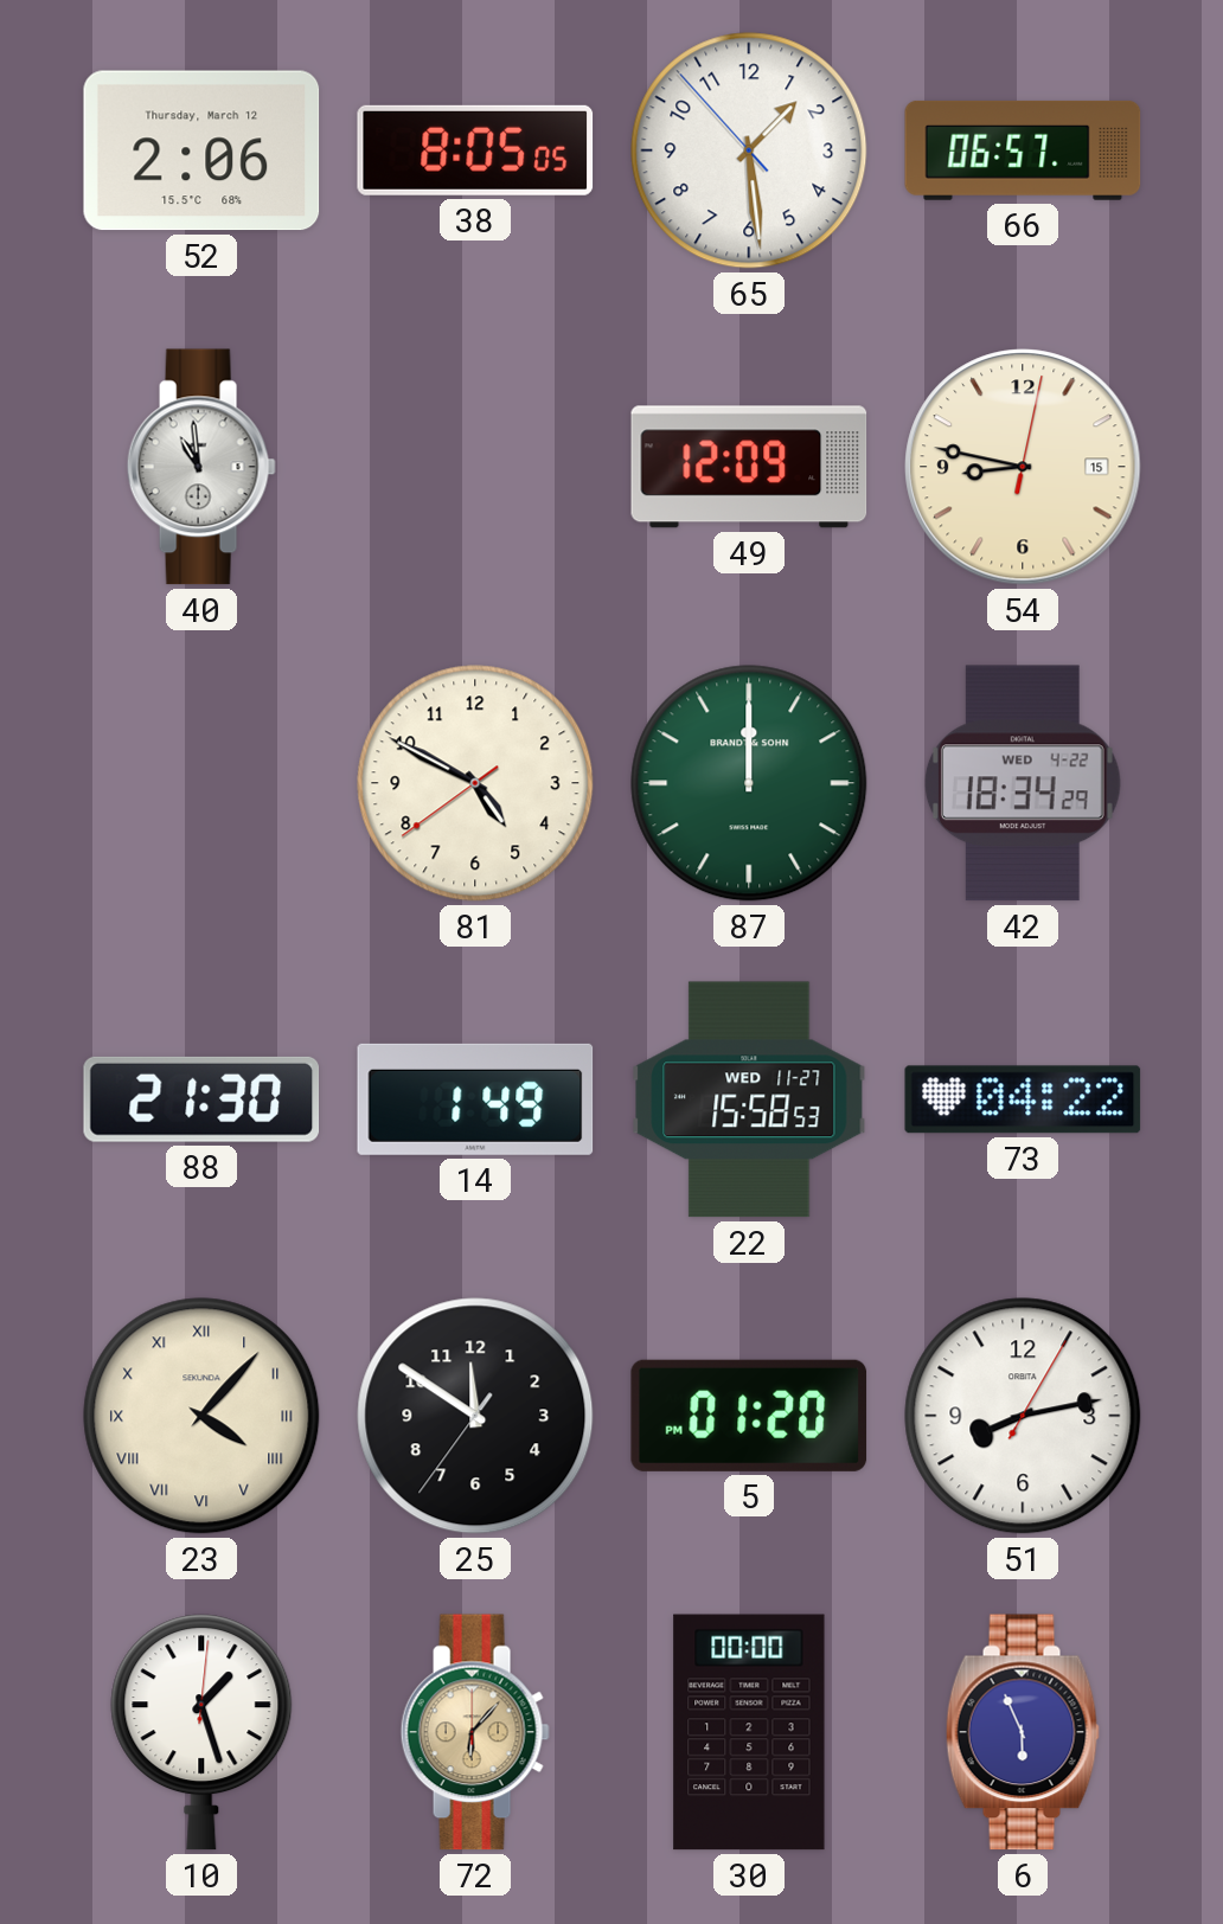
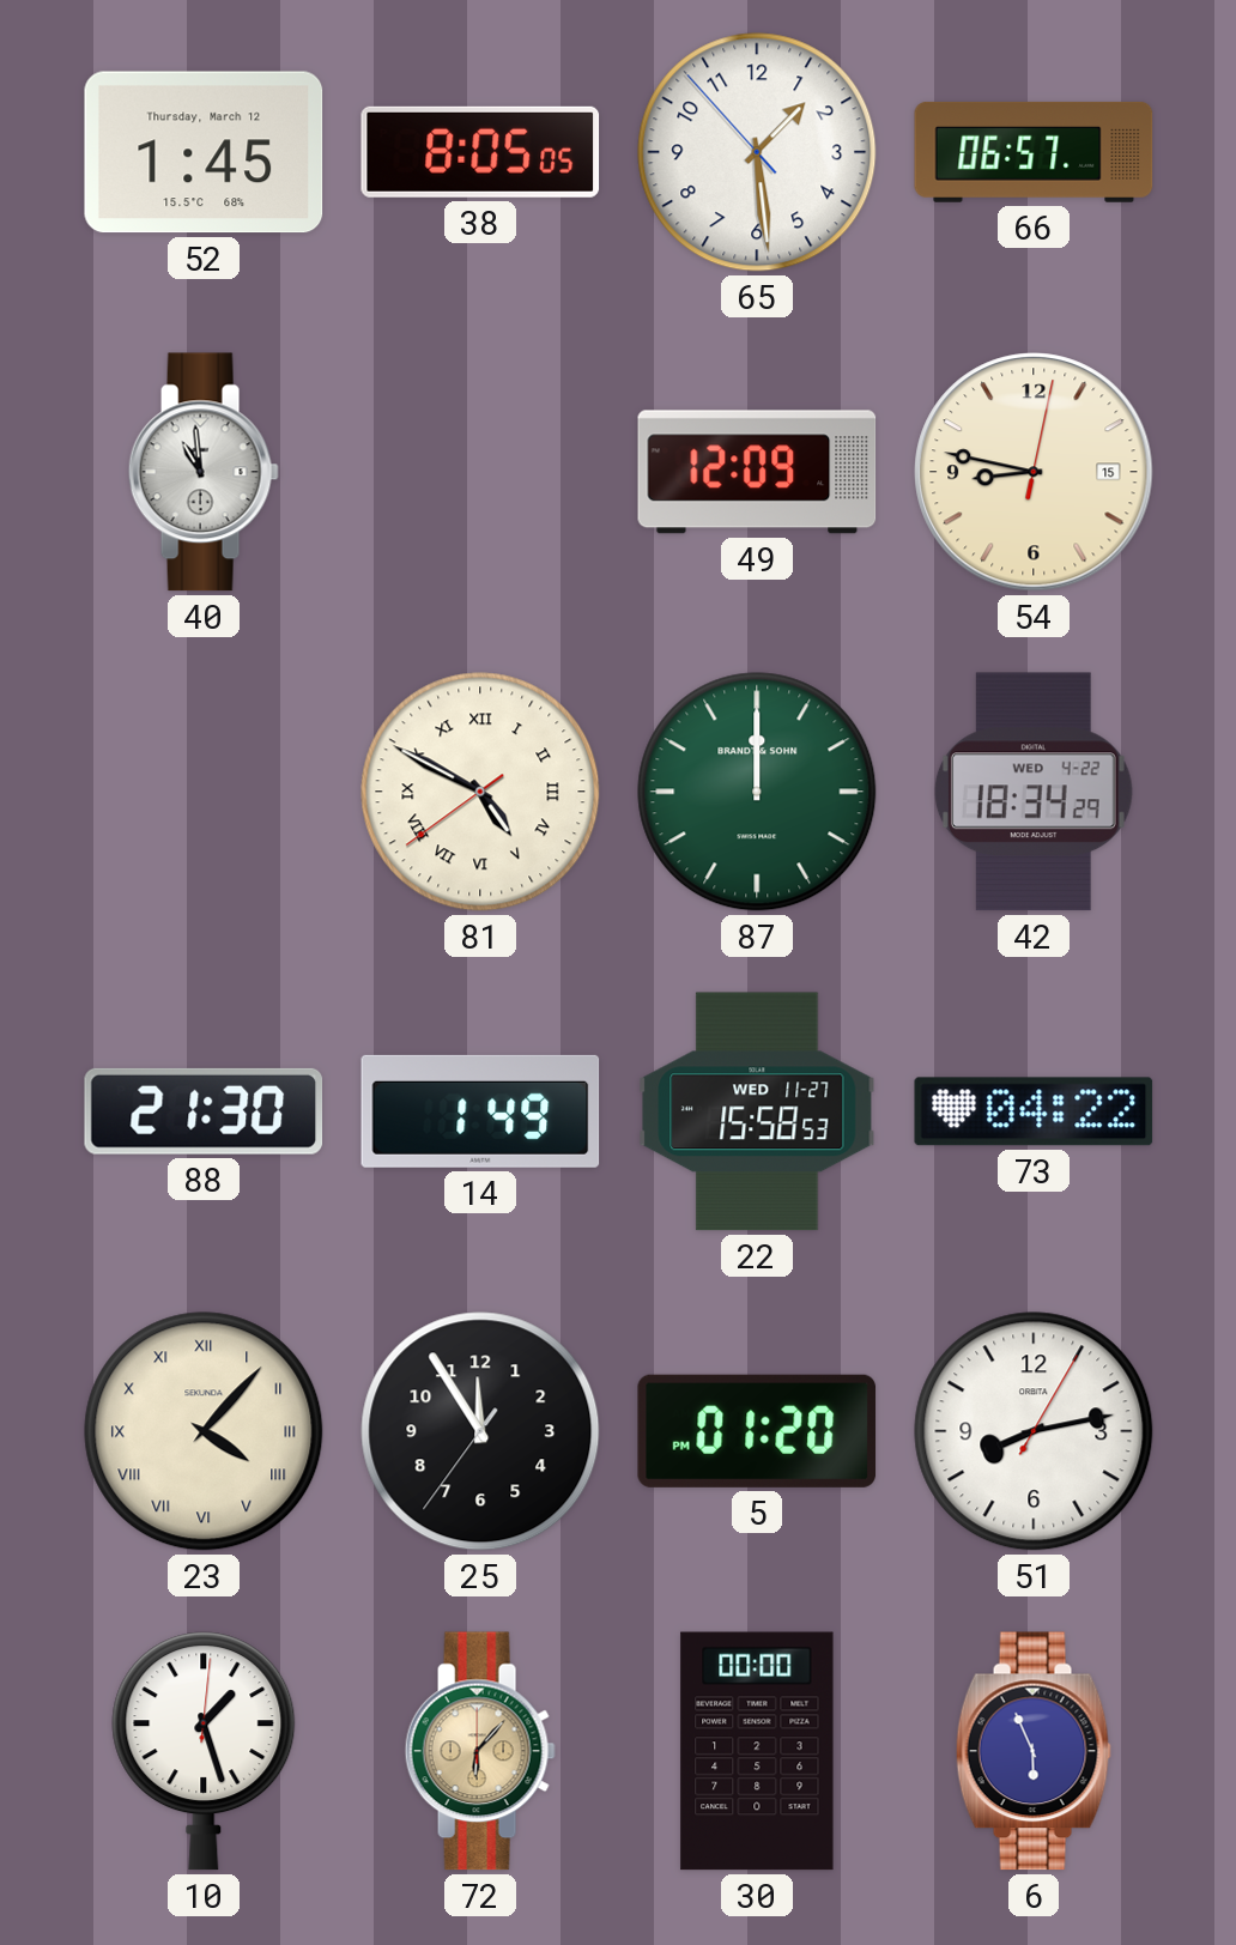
52: 2:06 -> 1:45 (204, 152)
81 numerals: Arabic -> Roman (480, 792)
25: 11:50 -> 11:54 (480, 1431)
